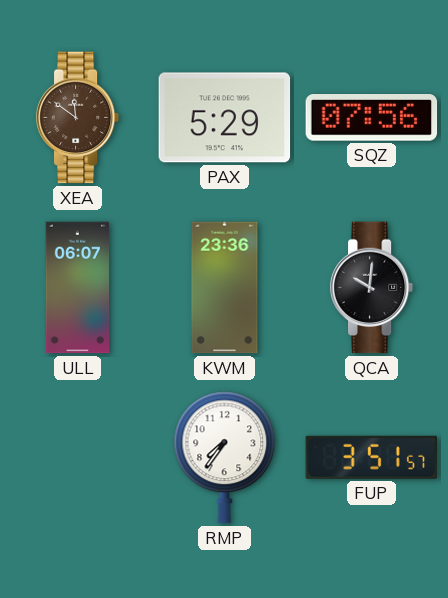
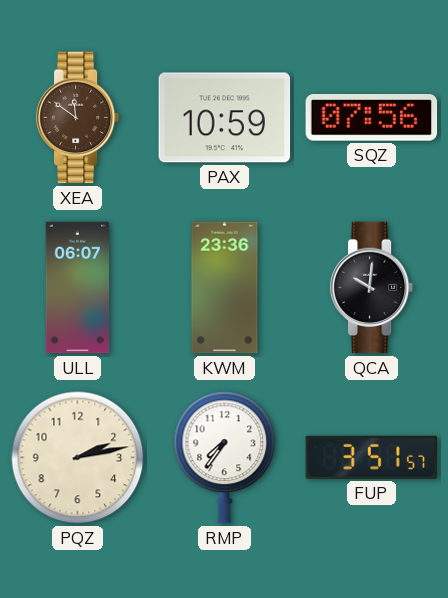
PAX: 5:29 -> 10:59 (225, 118)
PQZ: none -> 2:13 (78, 458)
